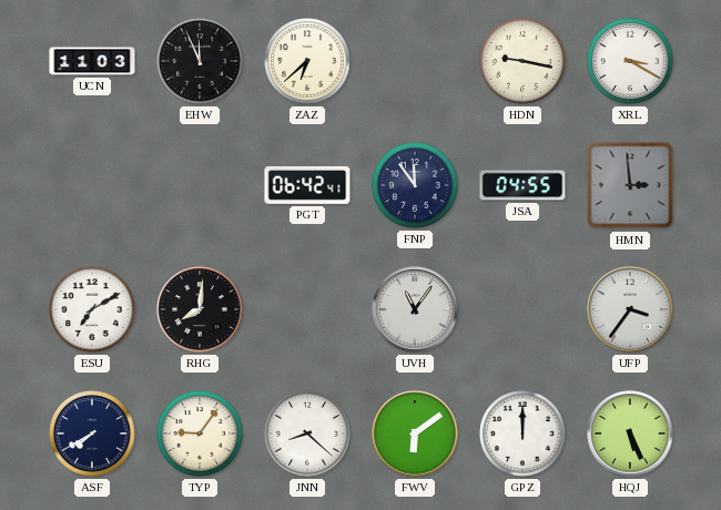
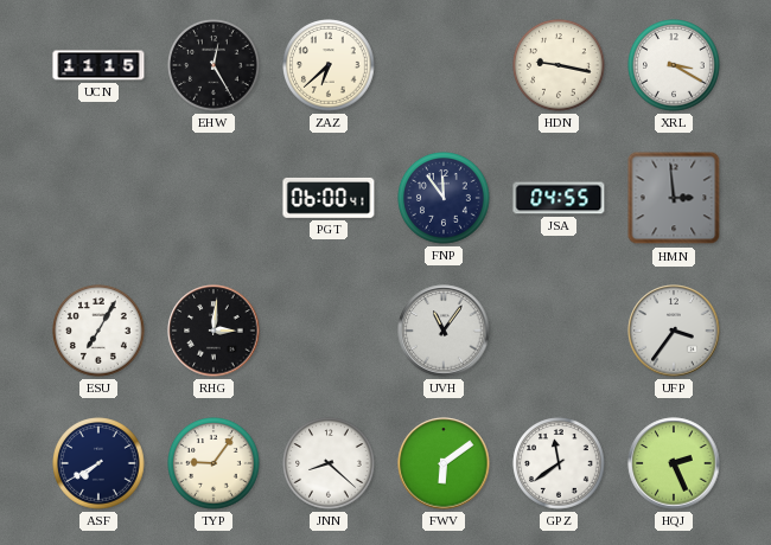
UCN: 11:03 -> 11:15 (98, 65)
EHW: 11:56 -> 12:25 (214, 65)
PGT: 06:42 -> 06:00 (329, 198)
ESU: 7:10 -> 7:05 (98, 331)
RHG: 8:01 -> 3:01 (214, 331)
GPZ: 12:00 -> 11:39 (559, 463)
HQJ: 5:26 -> 2:26 (674, 463)
